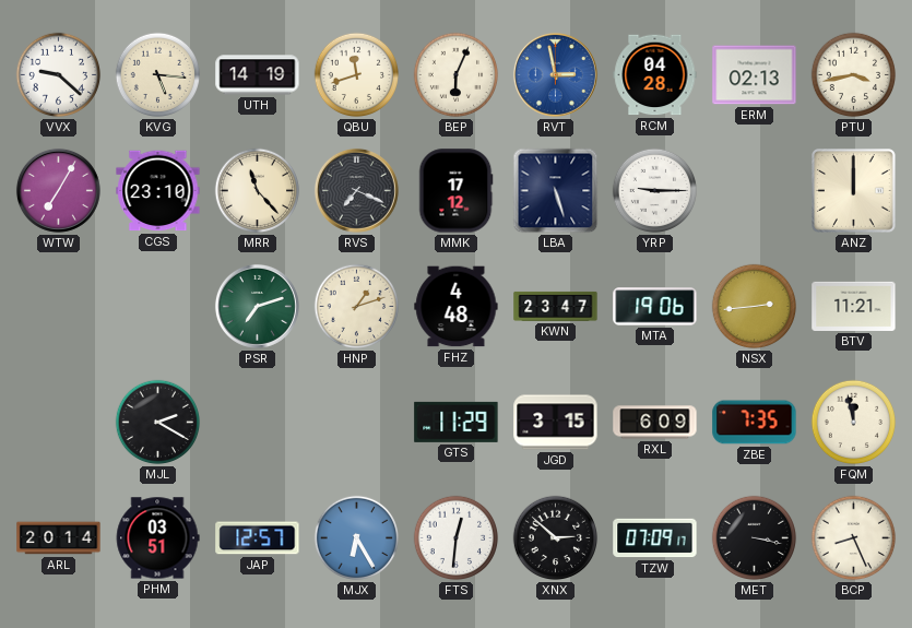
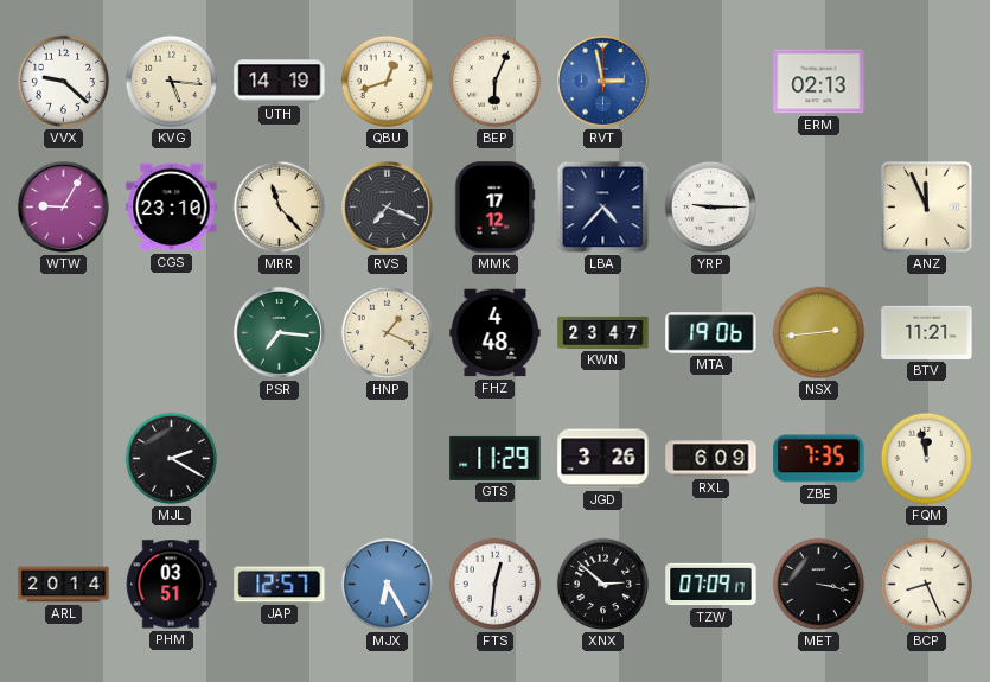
QBU: 11:42 -> 12:42 (388, 82)
RCM: 04:28 -> none (655, 75)
PTU: 3:43 -> none (854, 75)
WTW: 7:05 -> 9:05 (63, 206)
LBA: 5:27 -> 4:37 (603, 208)
ANZ: 12:00 -> 11:56 (927, 208)
PSR: 7:12 -> 7:16 (279, 332)
HNP: 1:12 -> 1:19 (388, 333)
JGD: 3:15 -> 3:26 (603, 459)
